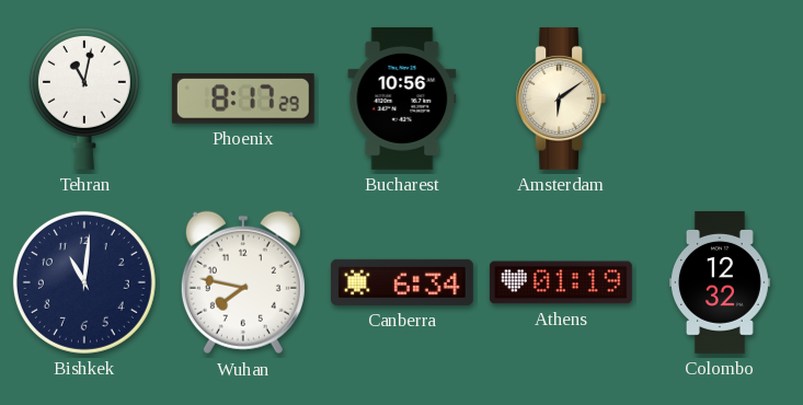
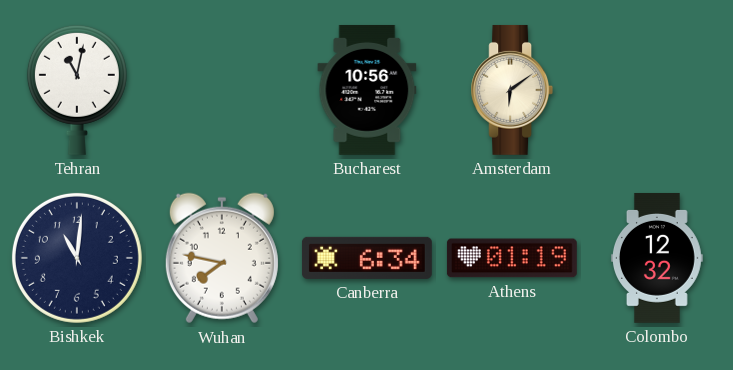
Phoenix: 8:17 -> none (243, 99)
